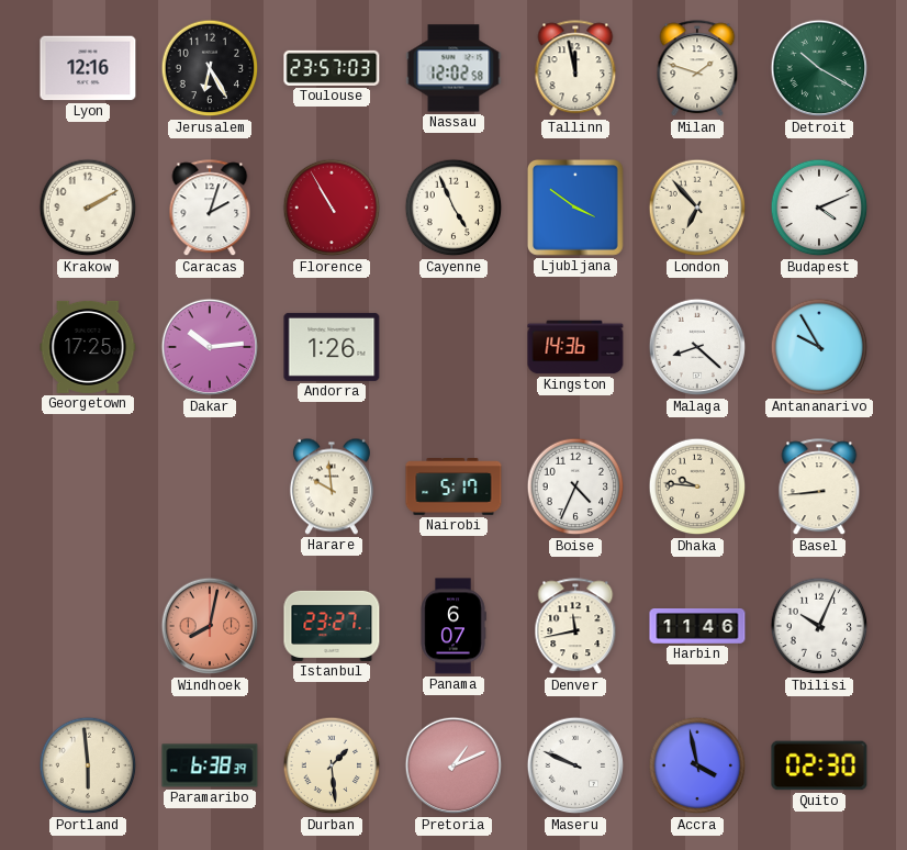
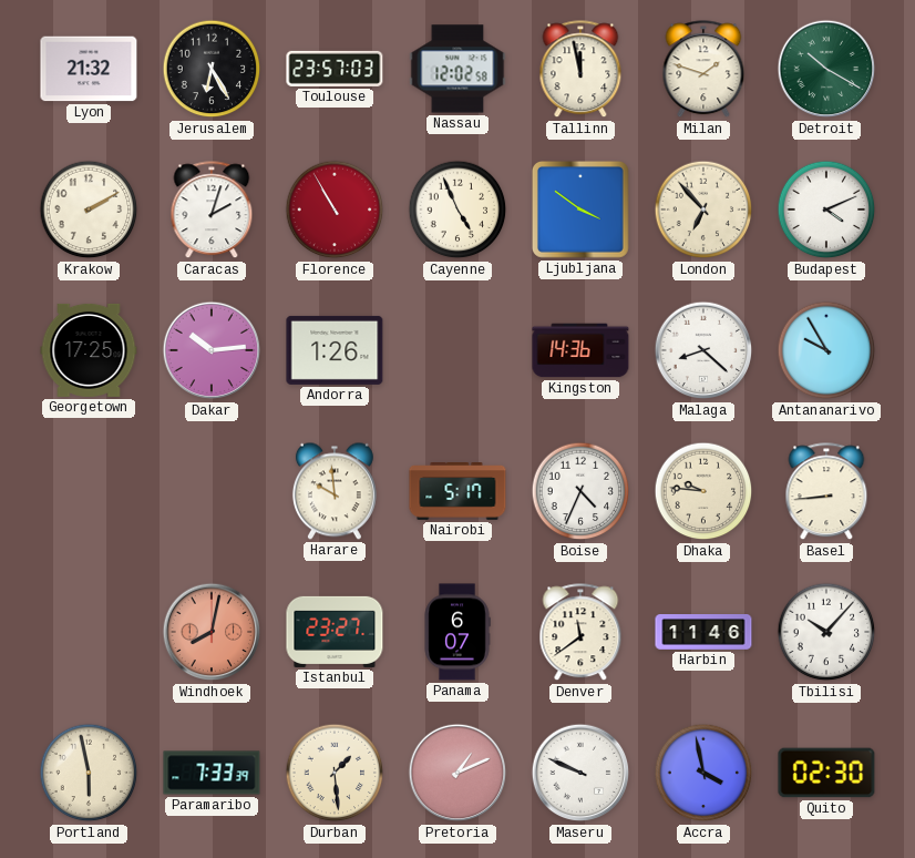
Lyon: 12:16 -> 21:32 (89, 69)
Denver: 11:43 -> 11:39 (580, 633)
Tbilisi: 10:04 -> 10:07 (826, 632)
Portland: 5:59 -> 5:58 (89, 773)
Paramaribo: 6:38 -> 7:33 (212, 773)
